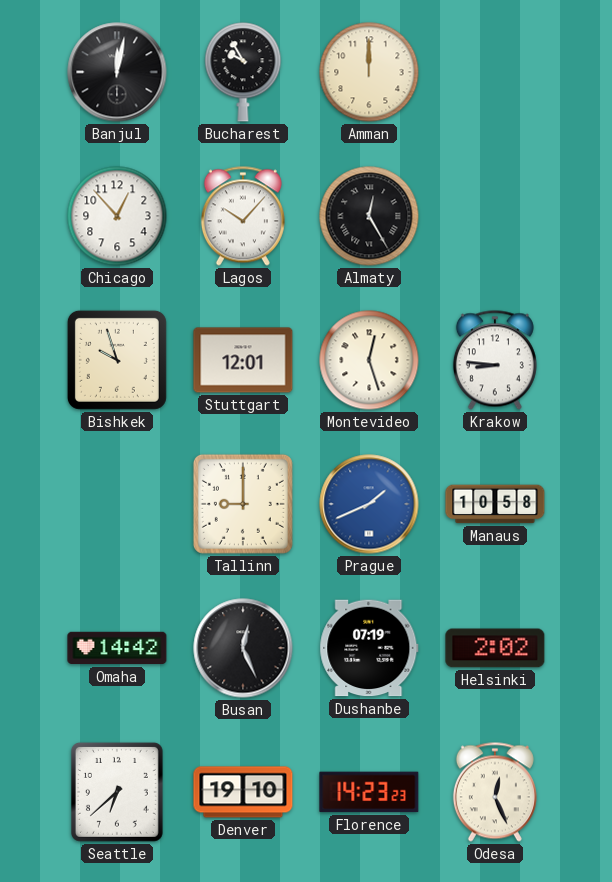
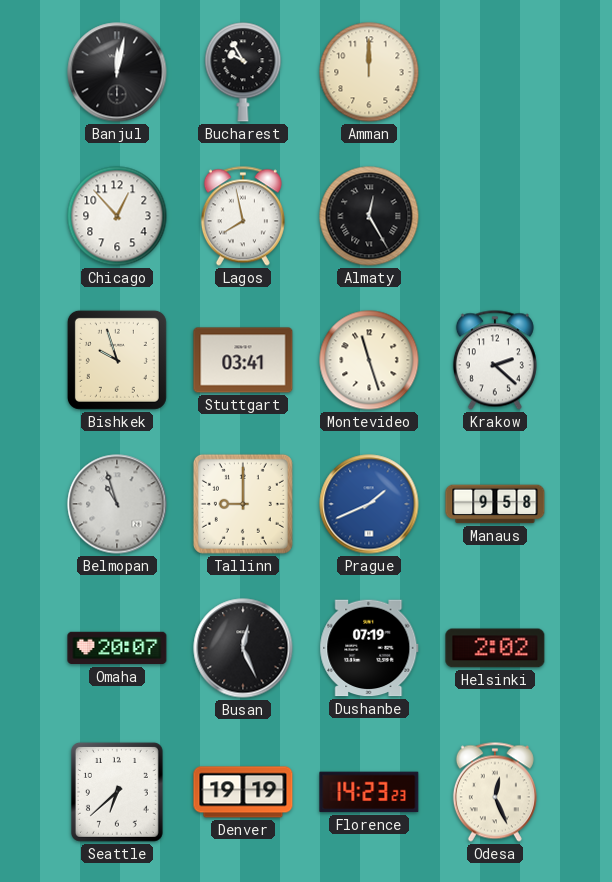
Lagos: 10:07 -> 7:58 (243, 216)
Stuttgart: 12:01 -> 03:41 (243, 360)
Montevideo: 12:27 -> 11:27 (369, 360)
Krakow: 8:46 -> 2:22 (495, 360)
Belmopan: none -> 10:57 (117, 504)
Manaus: 10:58 -> 9:58 (495, 504)
Omaha: 14:42 -> 20:07 (117, 648)
Denver: 19:10 -> 19:19 (243, 792)
